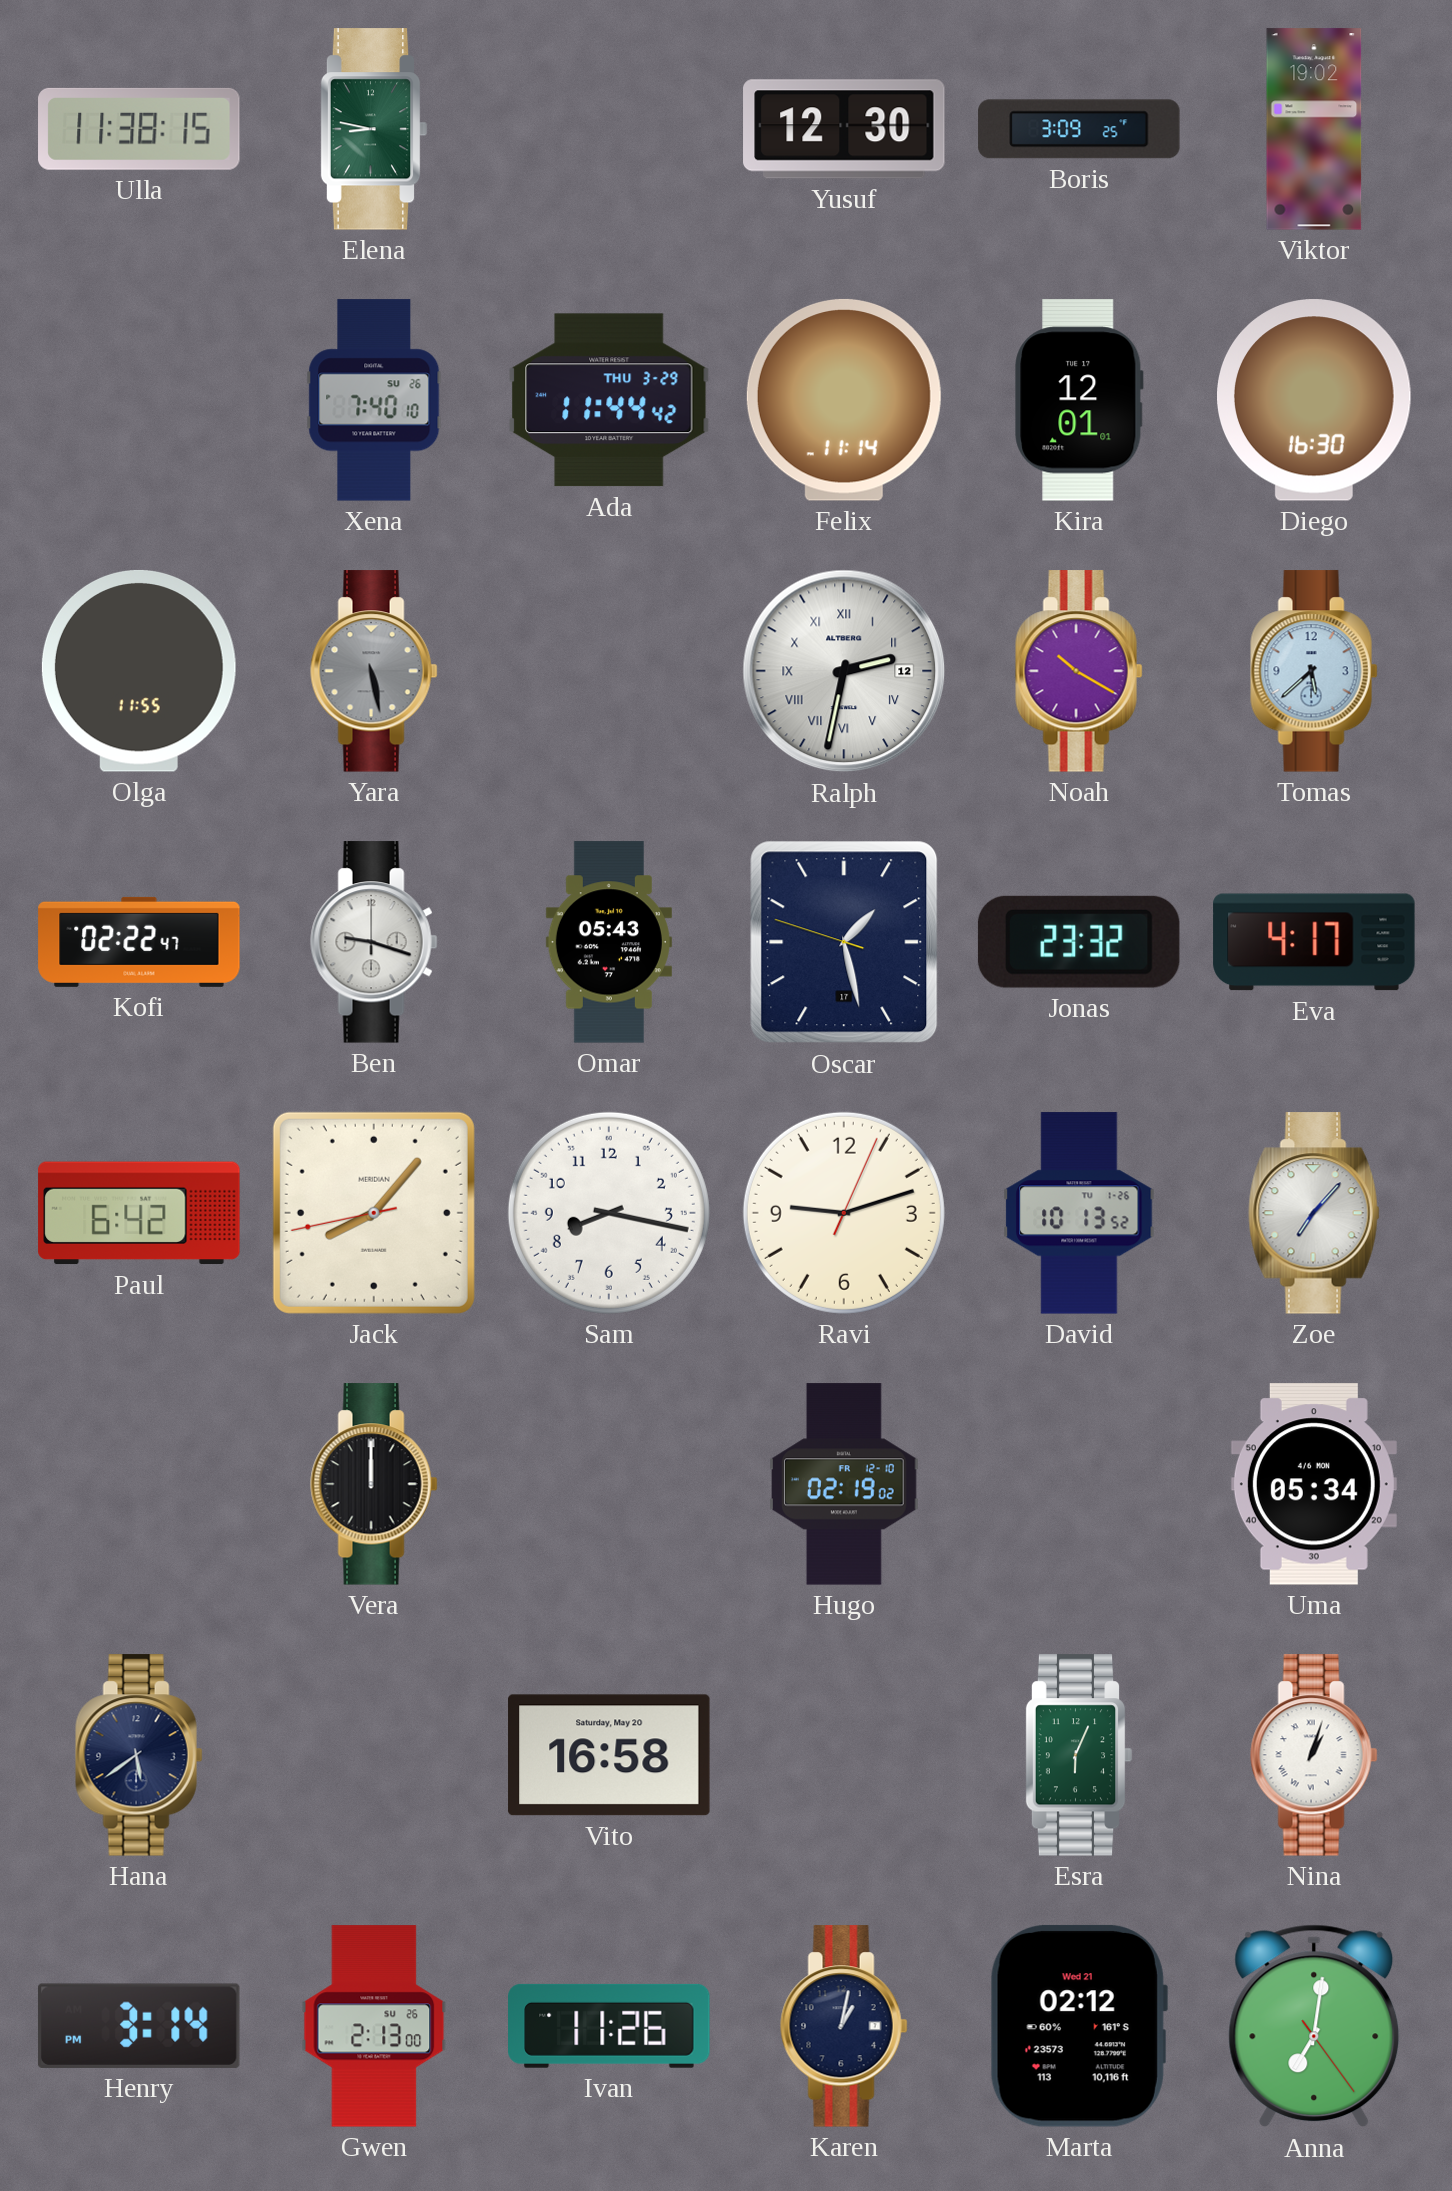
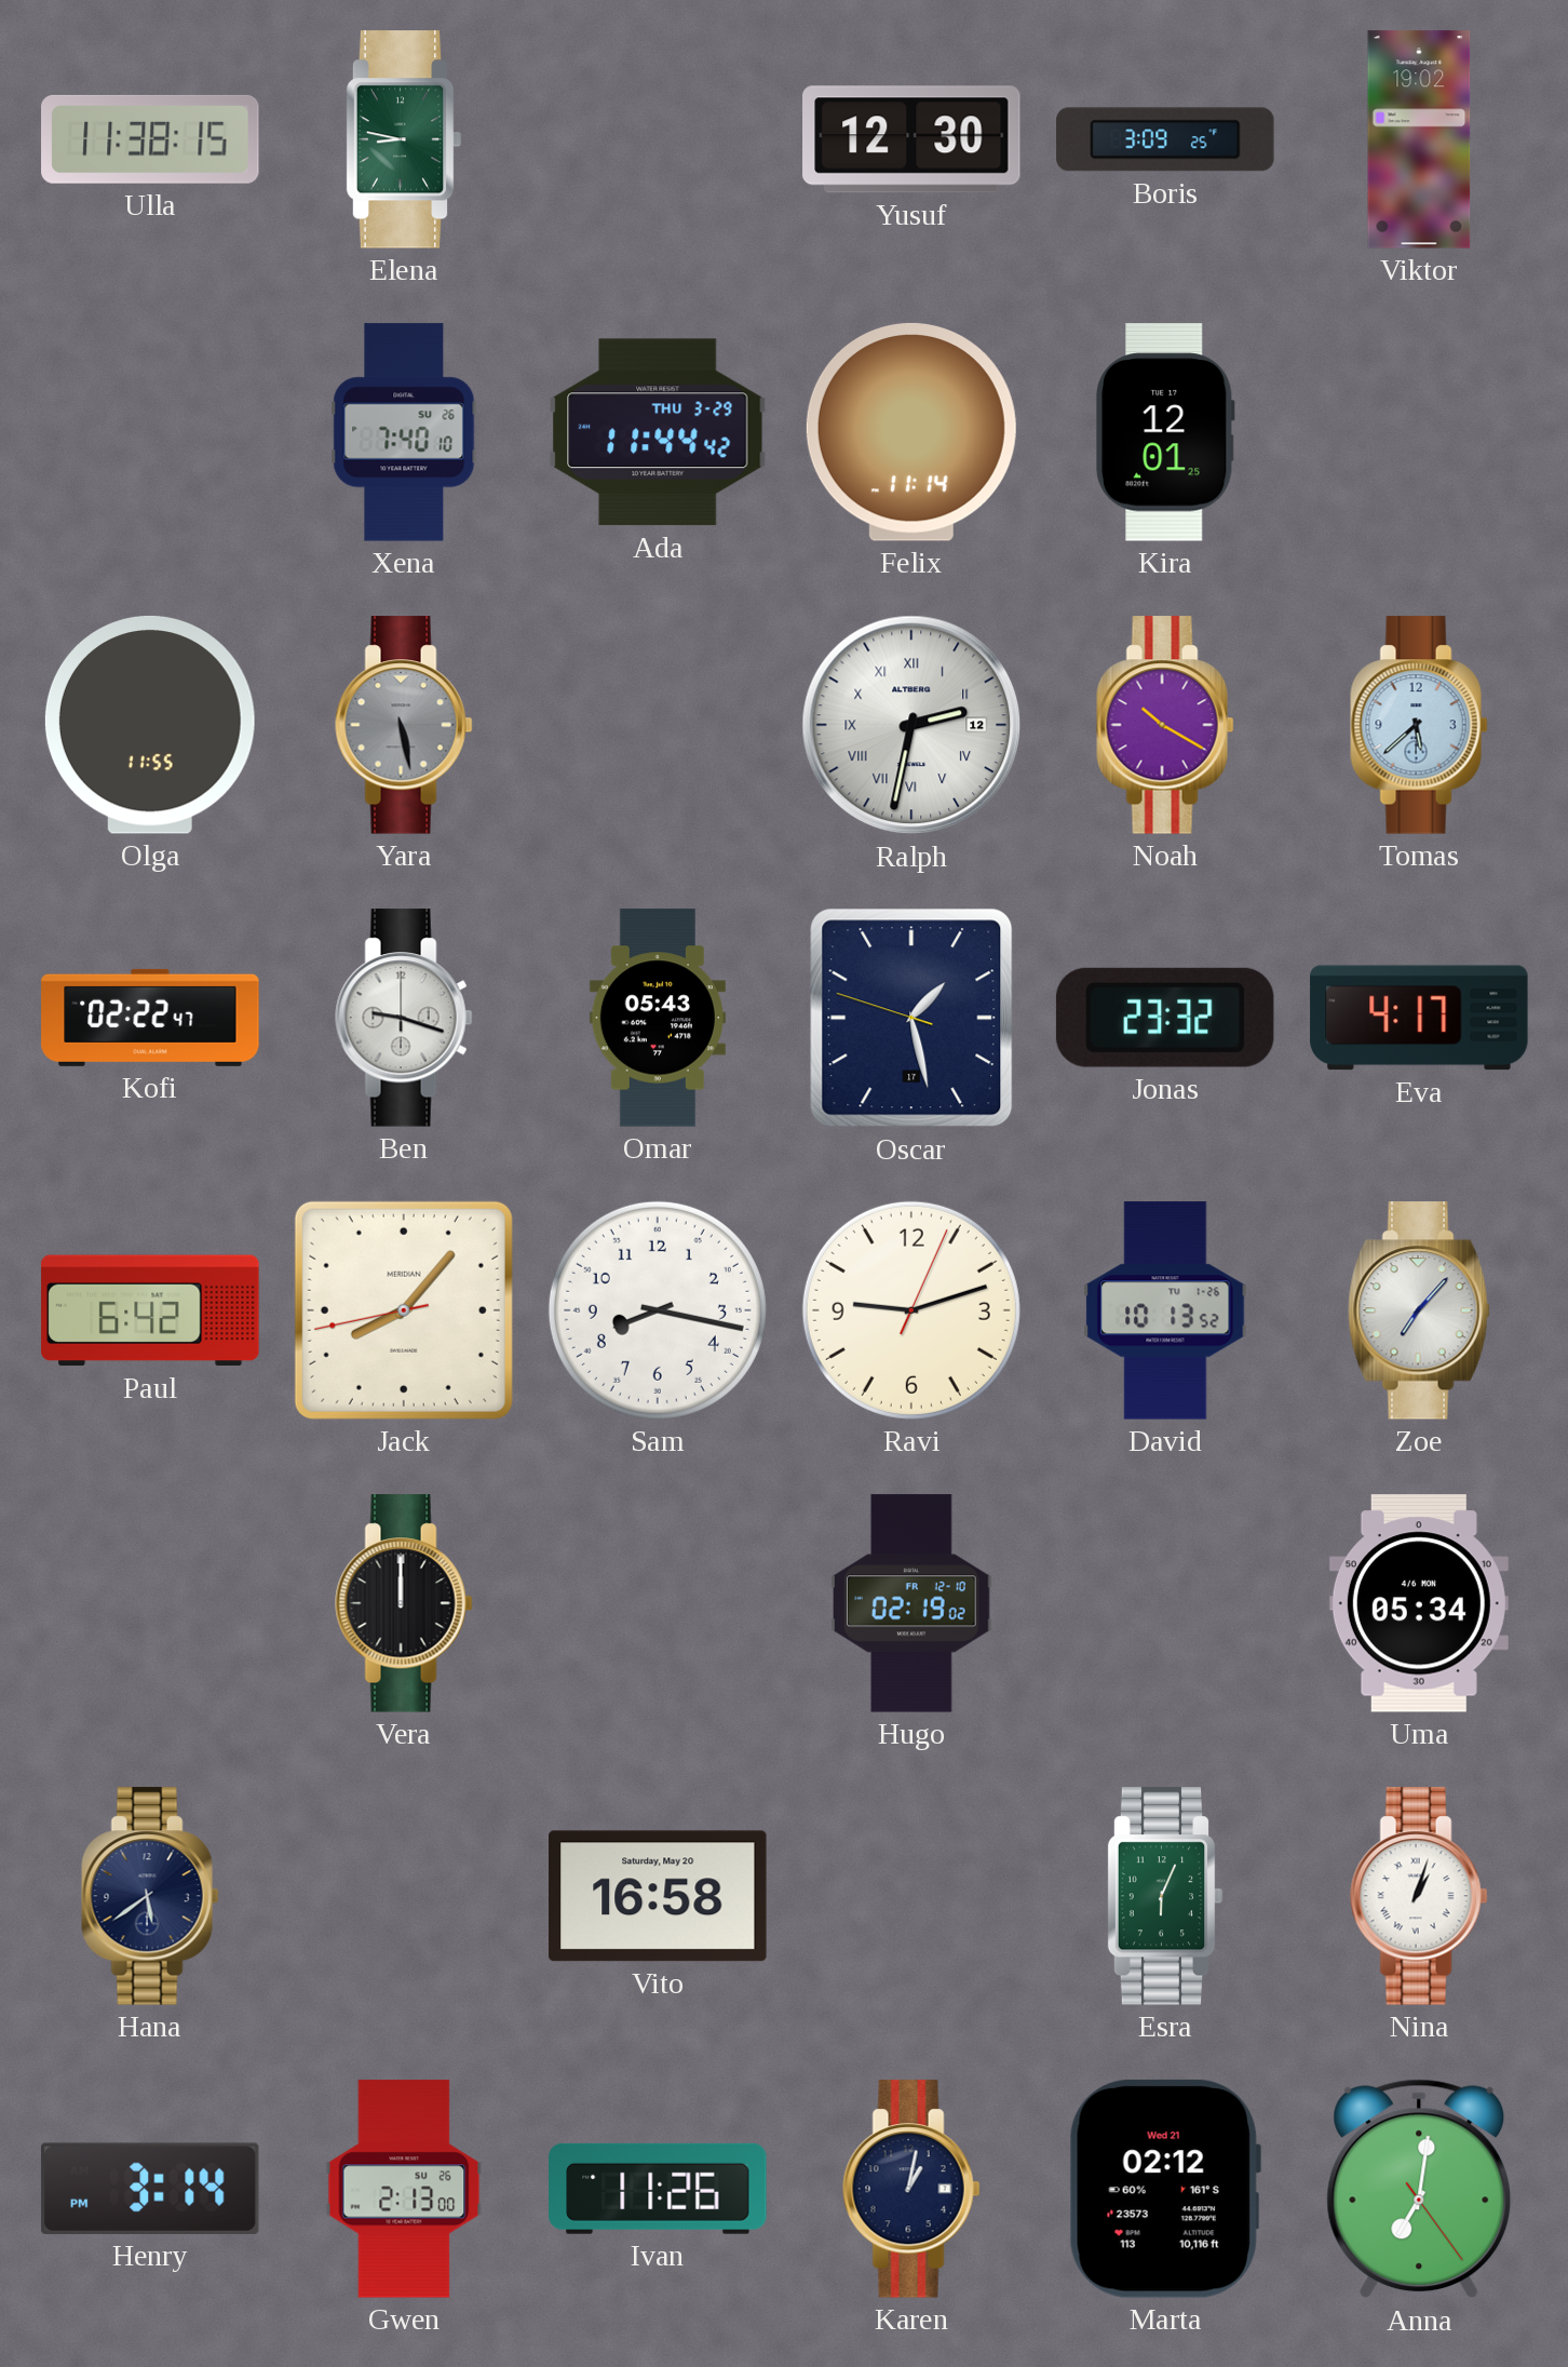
Kira: 12:01:01 -> 12:01:25 (1165, 432)
Diego: 16:30 -> none (1315, 400)
